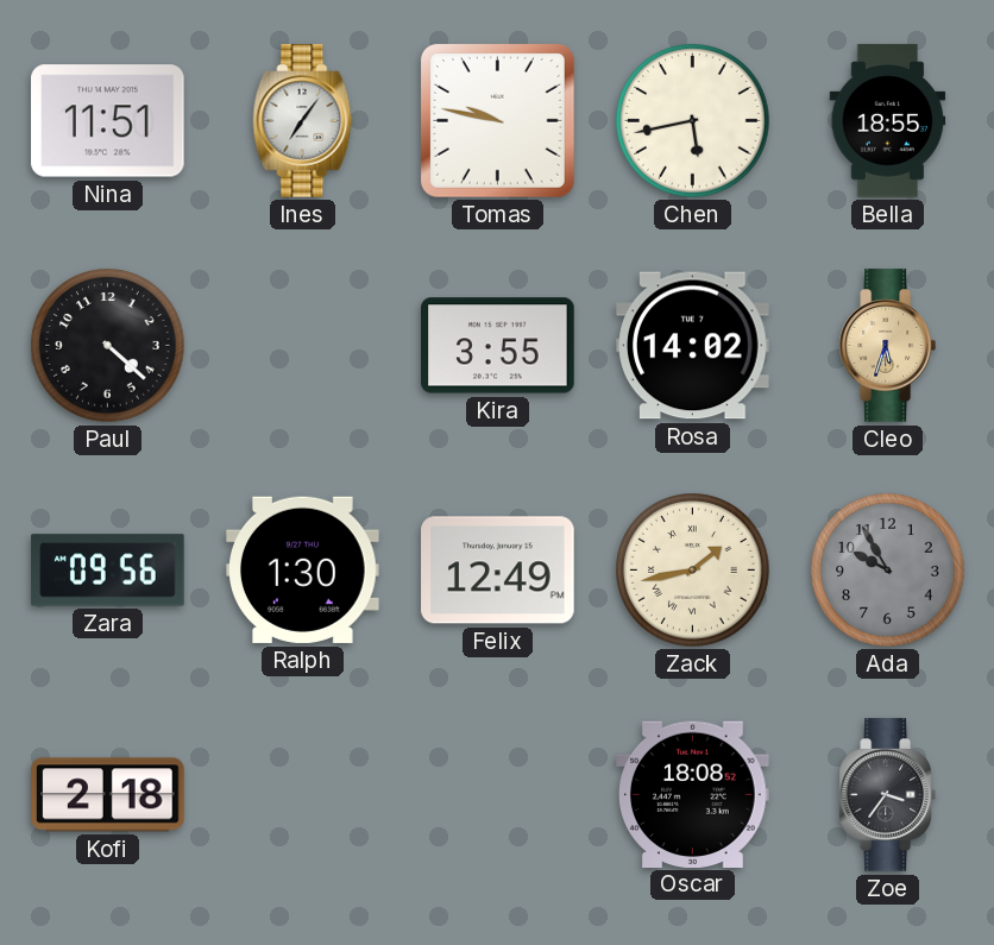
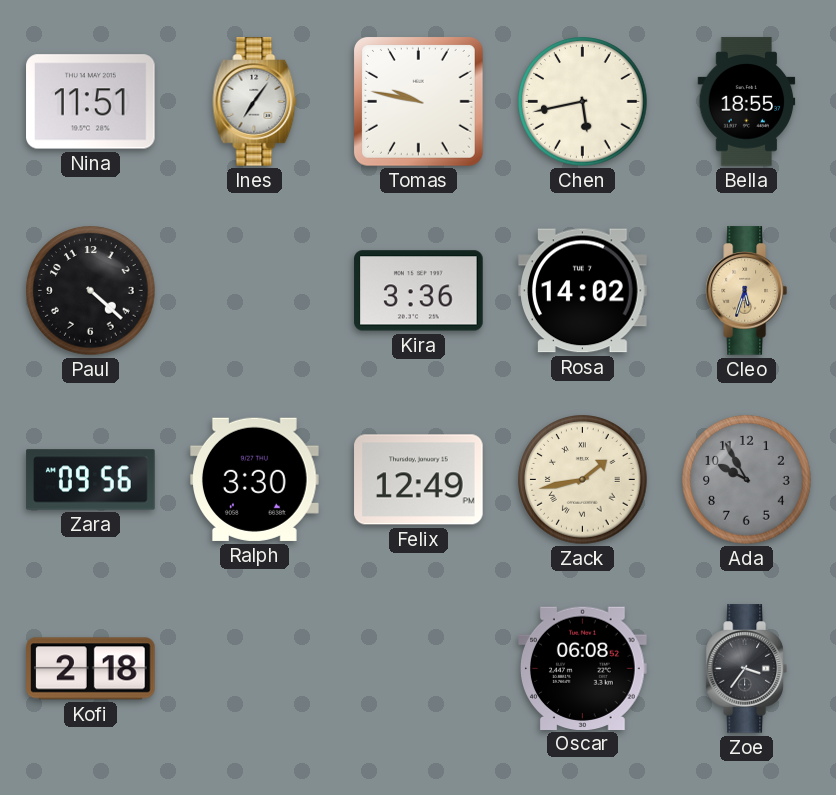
Kira: 3:55 -> 3:36 (419, 291)
Ralph: 1:30 -> 3:30 (255, 479)
Oscar: 18:08 -> 06:08 (583, 668)
